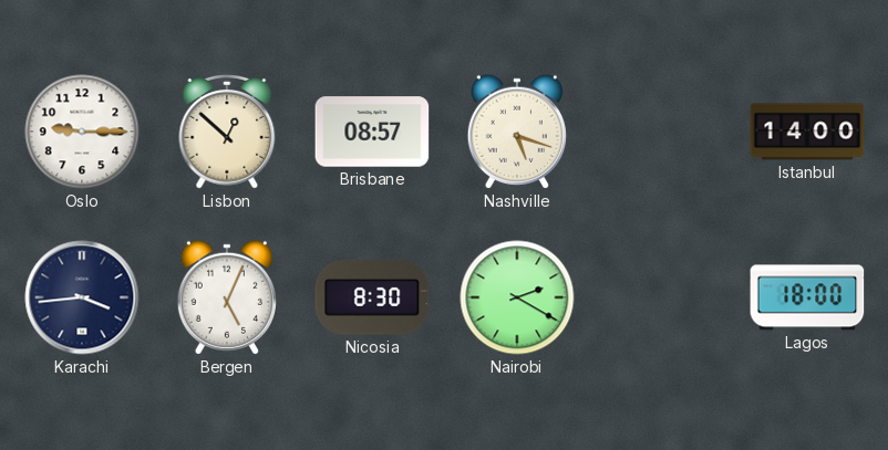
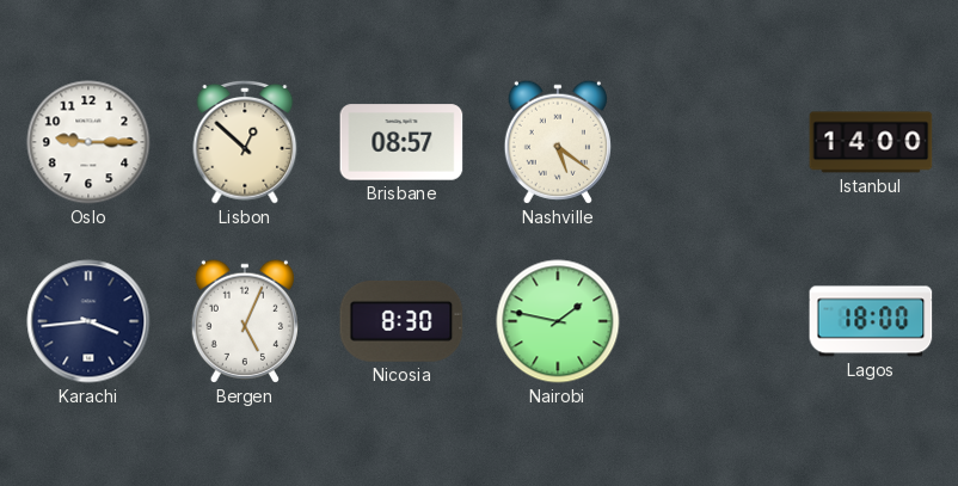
Nashville: 5:18 -> 5:21 (558, 142)
Nairobi: 2:20 -> 1:47 (558, 321)
